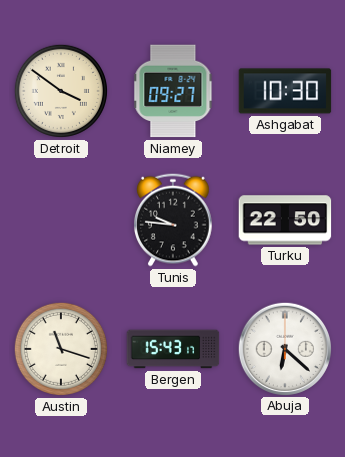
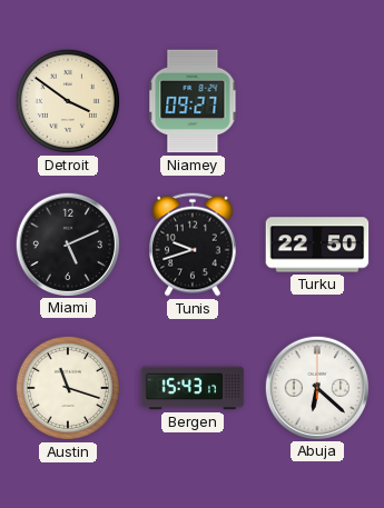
Ashgabat: 10:30 -> none (285, 91)
Miami: none -> 5:11 (67, 243)
Tunis: 9:46 -> 9:42 (194, 245)
